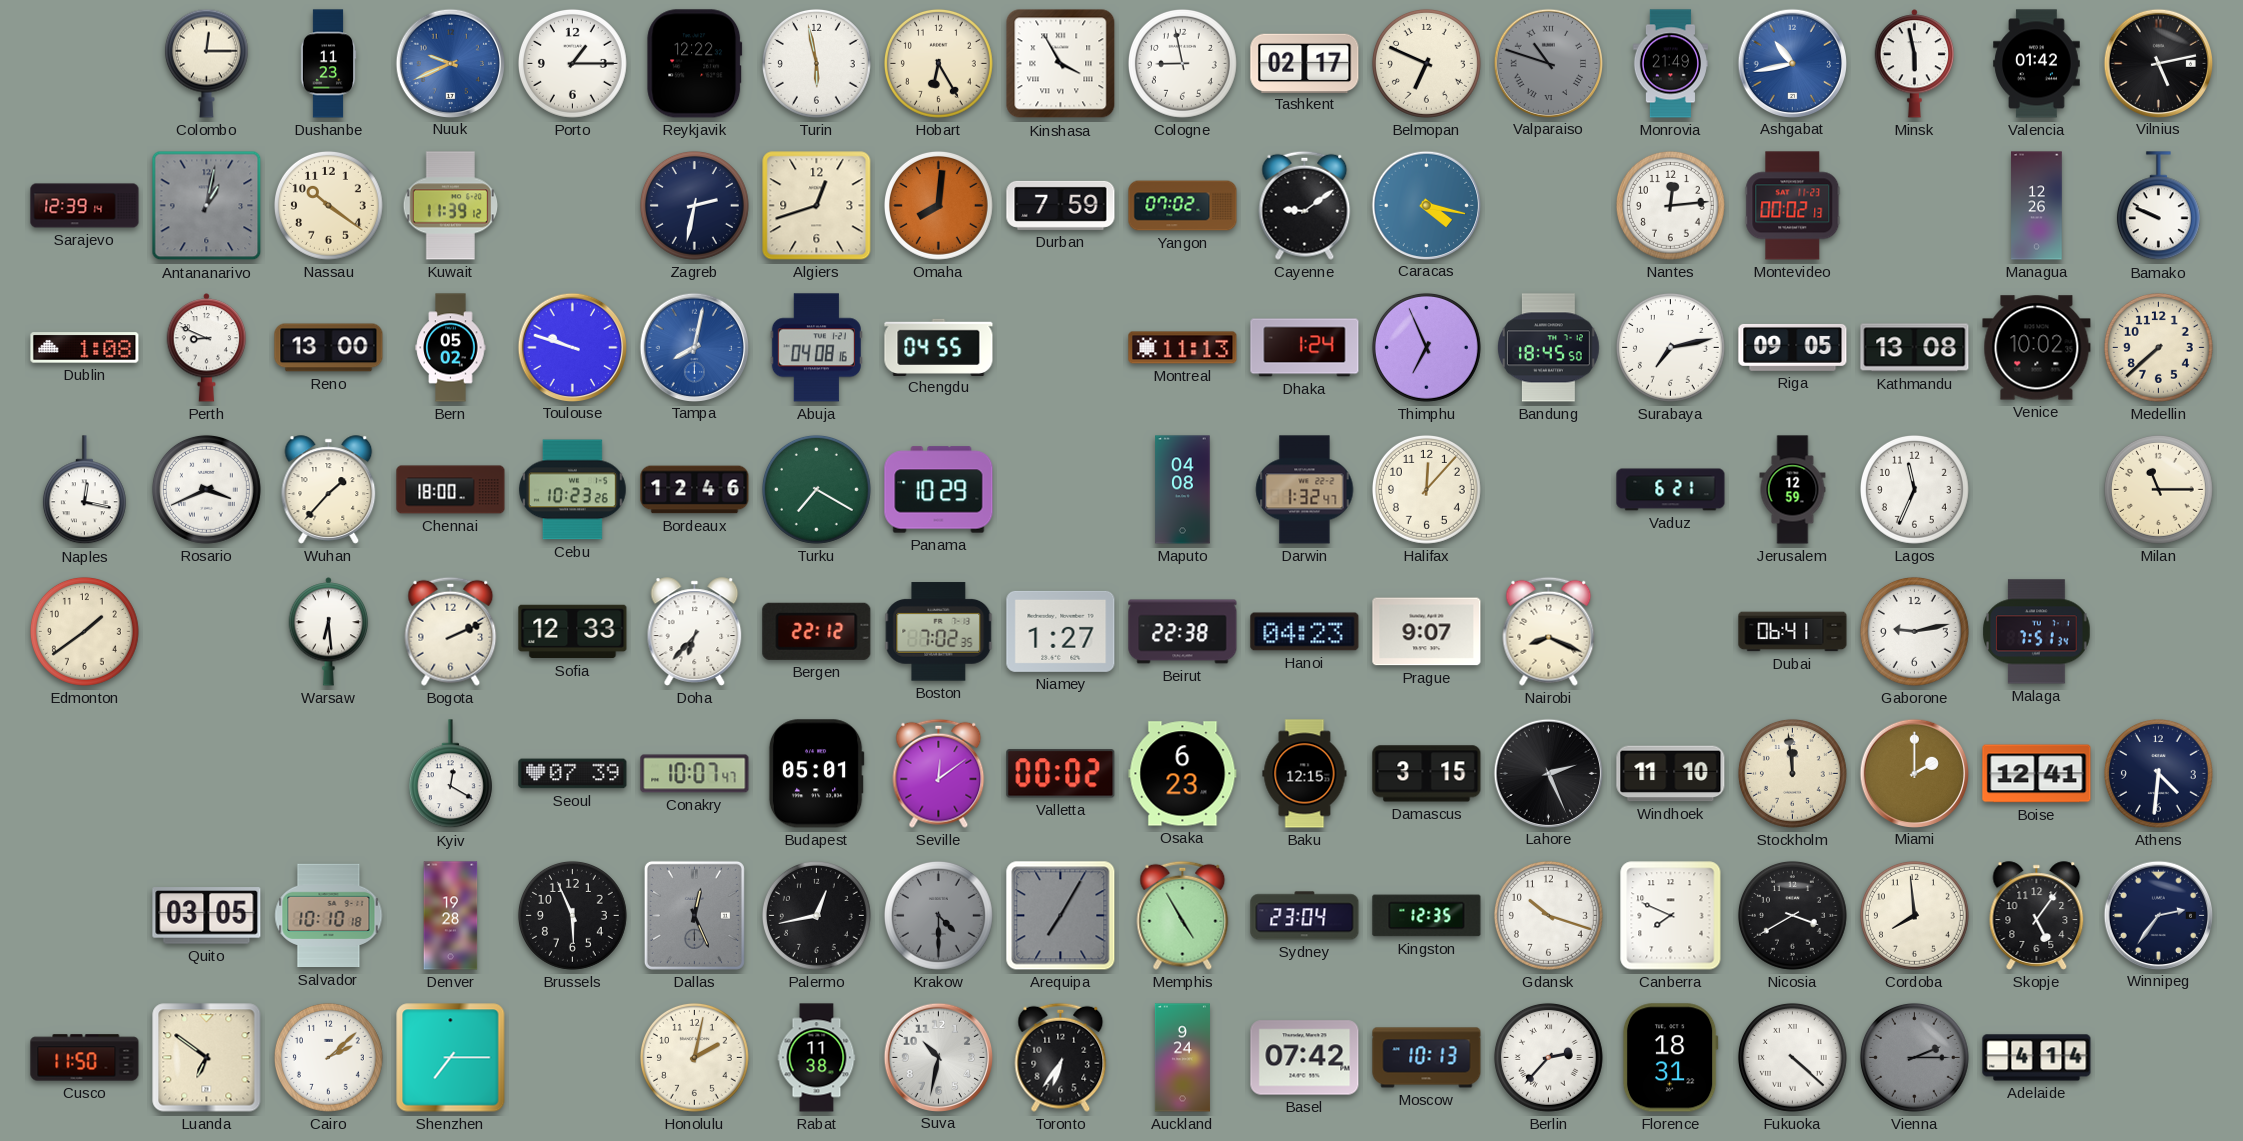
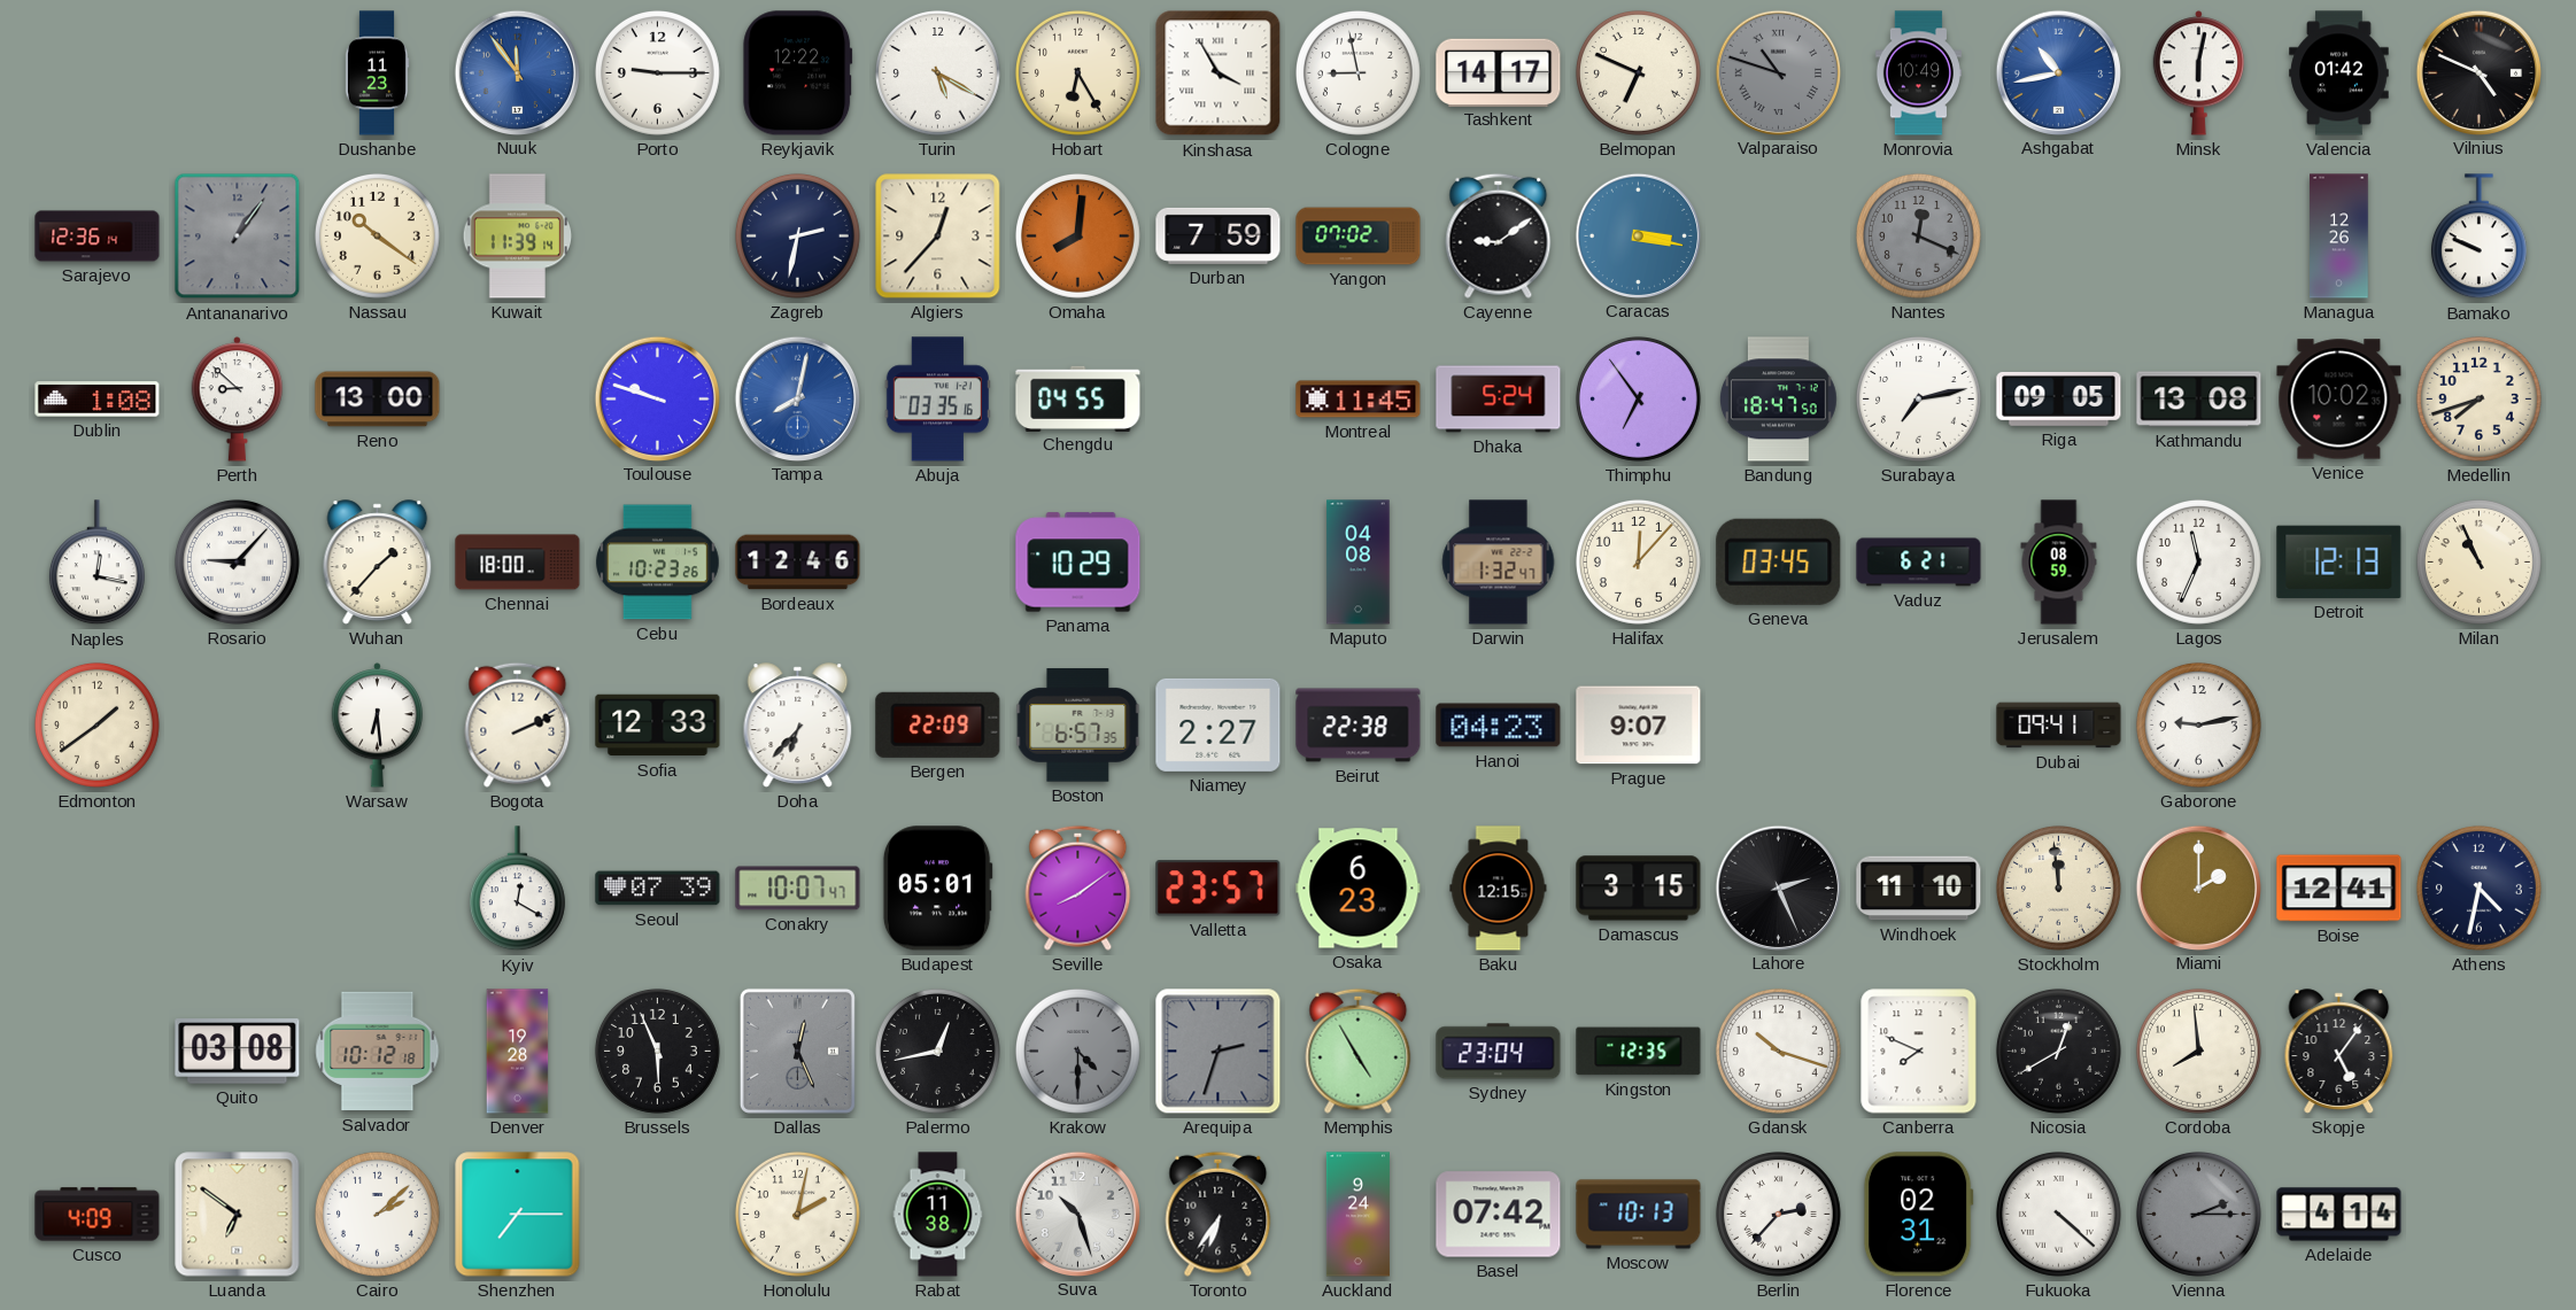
Colombo: 12:15 -> none (206, 63)
Nuuk: 9:41 -> 11:54 (517, 72)
Porto: 1:15 -> 9:15 (657, 72)
Turin: 5:58 -> 5:20 (937, 72)
Tashkent: 02:17 -> 14:17 (1499, 72)
Monrovia: 21:49 -> 10:49 (1918, 73)
Minsk: 5:58 -> 6:02 (2199, 73)
Vilnius: 5:13 -> 4:49 (2478, 72)
Sarajevo: 12:39 -> 12:36 (98, 237)
Antananarivo: 1:02 -> 1:06 (238, 237)
Kuwait: 11:39:12 -> 11:39:14 (518, 237)
Algiers: 12:42 -> 12:37 (938, 237)
Caracas: 4:17 -> 3:17 (1638, 235)
Nantes: 12:14 -> 12:19 (1918, 235)
Nantes dial: white -> grey (1918, 235)
Montevideo: 00:02 -> none (1793, 206)
Perth: 8:49 -> 8:52 (238, 400)
Bern: 05:02 -> none (451, 348)
Abuja: 04:08 -> 03:35 (937, 400)
Montreal: 11:13 -> 11:45 (1359, 400)
Dhaka: 1:24 -> 5:24 (1499, 400)
Thimphu: 6:56 -> 6:54 (1638, 398)
Bandung: 18:45 -> 18:47 (1778, 400)
Medellin: 7:38 -> 7:42 (2478, 398)
Rosario: 3:41 -> 9:07 (237, 561)
Turku: 7:20 -> none (816, 489)
Geneva: none -> 03:45 (1779, 561)
Jerusalem: 12:59 -> 08:59 (2059, 563)
Detroit: none -> 12:13 (2339, 561)
Milan: 11:15 -> 10:56 (2478, 561)
Bergen: 22:12 -> 22:09 (938, 724)
Boston: 7:02 -> 6:57 (1078, 726)
Niamey: 1:27 -> 2:27 (1219, 724)
Nairobi: 8:19 -> none (1549, 631)
Dubai: 06:41 -> 09:41 (2059, 726)
Malaga: 7:51 -> none (2037, 632)
Seville: 12:09 -> 8:09 (1078, 887)
Valletta: 00:02 -> 23:57 (1219, 889)
Athens: 4:31 -> 4:32 (2478, 887)
Quito: 03:05 -> 03:08 (238, 1052)
Salvador: 10:10 -> 10:12 (378, 1052)
Arequipa: 7:05 -> 2:33 (1219, 1052)
Nicosia: 3:40 -> 12:40 (2058, 1051)
Winnipeg: 2:36 -> none (2158, 915)
Cusco: 11:50 -> 4:09 (98, 1215)
Suva: 10:32 -> 10:27 (1077, 1214)
Florence: 18:31 -> 02:31 (1918, 1215)
